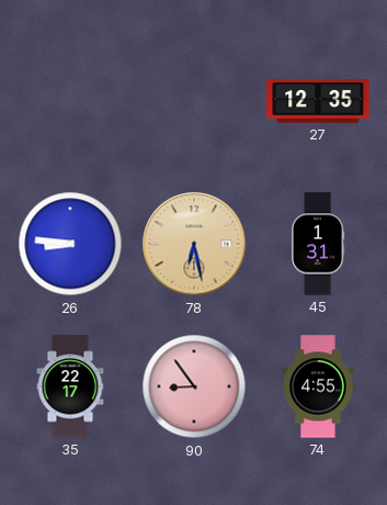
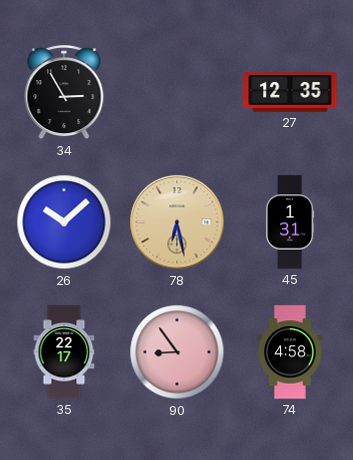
34: none -> 2:55 (64, 93)
26: 8:46 -> 10:08 (64, 222)
74: 4:55 -> 4:58 (290, 352)
